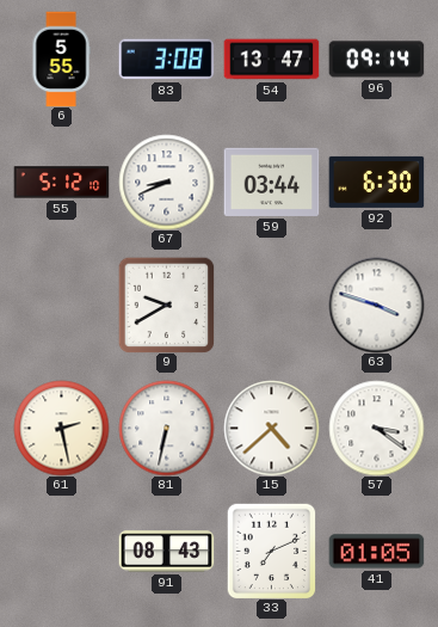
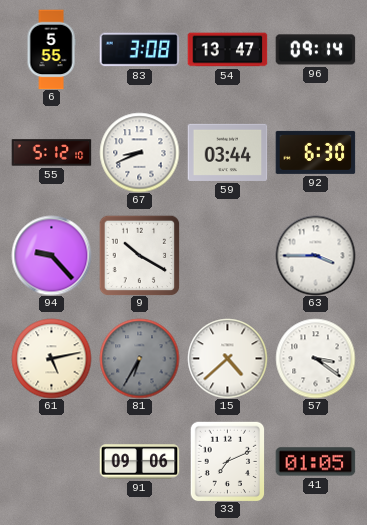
94: none -> 9:23 (51, 255)
9: 9:40 -> 10:20 (139, 255)
63: 3:48 -> 3:45 (315, 255)
61: 2:28 -> 5:13 (51, 358)
81: 6:32 -> 6:35 (139, 358)
81 dial: white -> grey (139, 358)
91: 08:43 -> 09:06 (139, 462)
